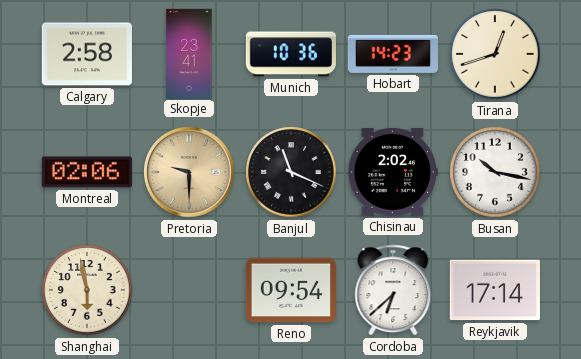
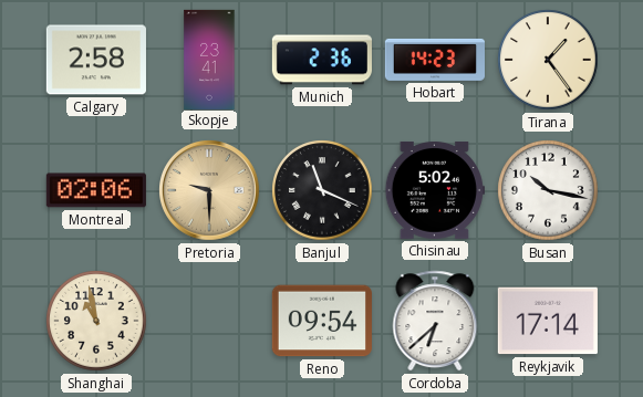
Munich: 10:36 -> 2:36 (321, 60)
Tirana: 12:42 -> 1:24 (548, 60)
Chisinau: 2:02 -> 5:02 (435, 190)
Shanghai: 5:58 -> 10:58 (96, 321)
